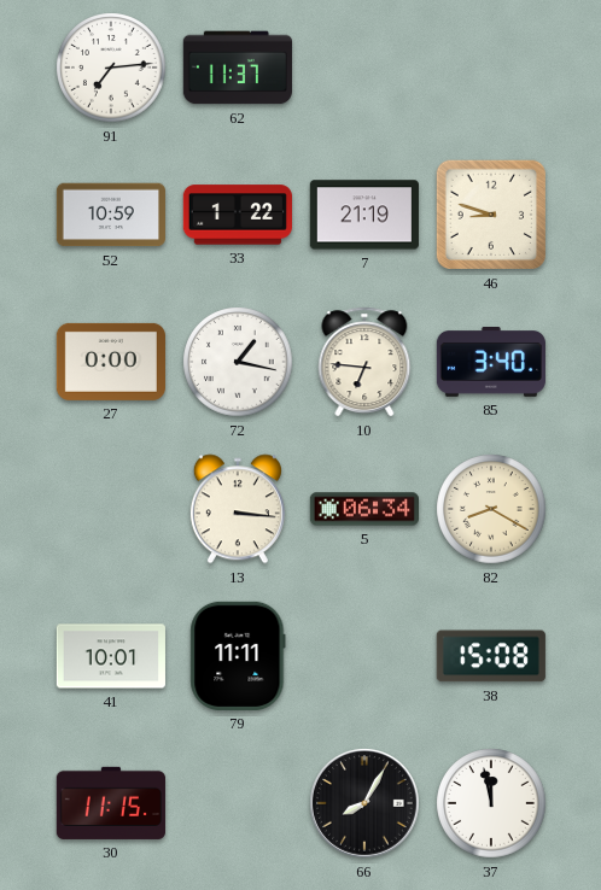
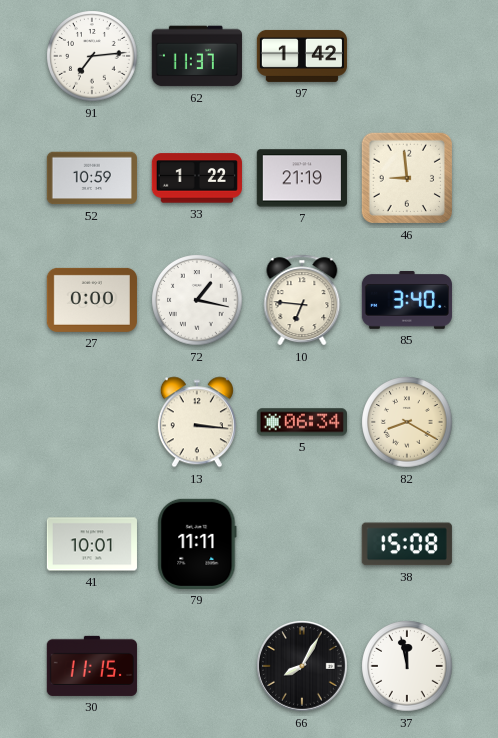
97: none -> 1:42 (302, 56)
46: 8:48 -> 8:59 (407, 178)
